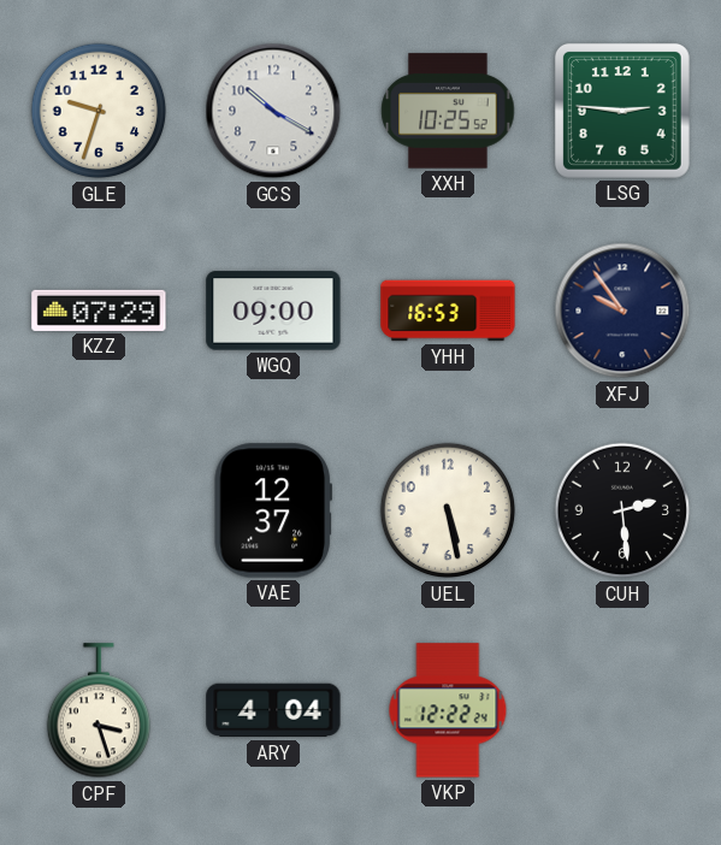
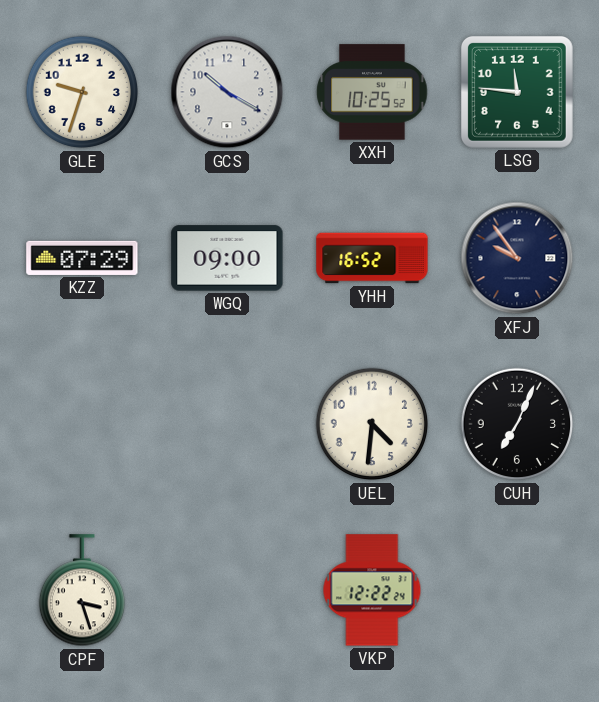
LSG: 2:46 -> 11:46 (517, 92)
YHH: 16:53 -> 16:52 (372, 258)
VAE: 12:37 -> none (272, 510)
UEL: 5:28 -> 4:31 (372, 424)
CUH: 2:29 -> 7:04 (517, 424)
ARY: 4:04 -> none (273, 710)
